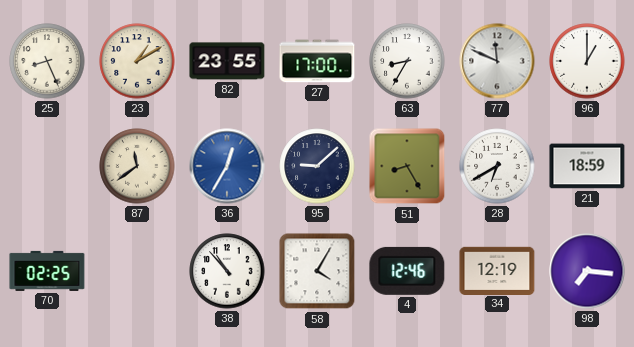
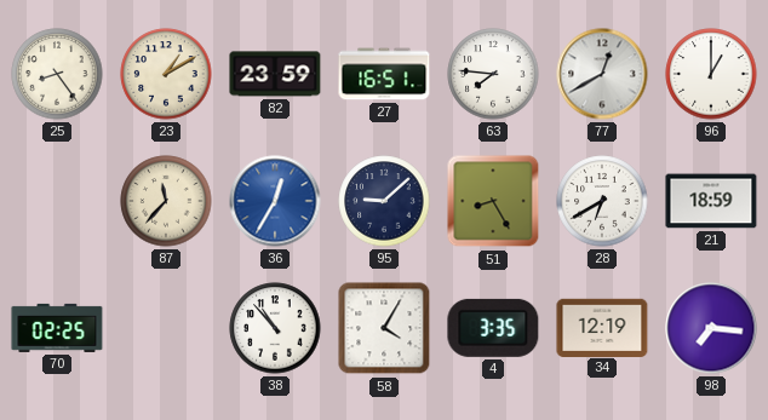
25: 8:26 -> 8:24 (57, 74)
82: 23:55 -> 23:59 (275, 74)
27: 17:00 -> 16:51 (384, 74)
63: 8:35 -> 7:46 (493, 74)
77: 11:49 -> 12:40 (602, 74)
87: 11:39 -> 11:37 (166, 201)
4: 12:46 -> 3:35 (493, 328)
